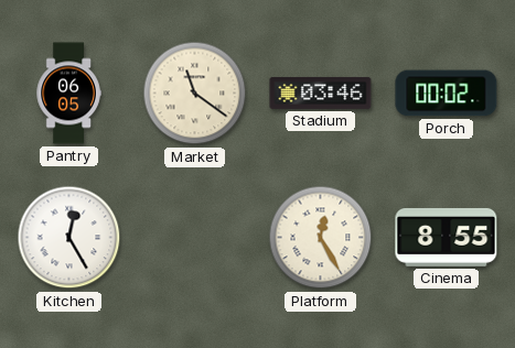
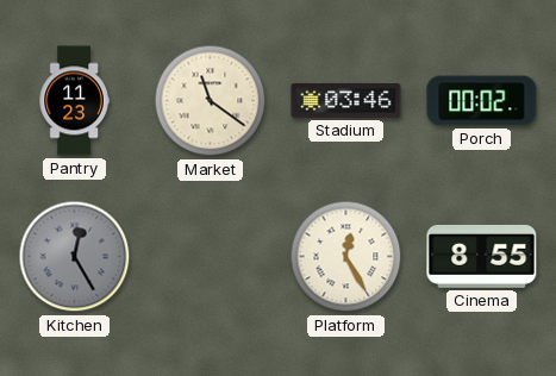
Pantry: 06:05 -> 11:23 (74, 101)
Kitchen dial: white -> grey (75, 257)
